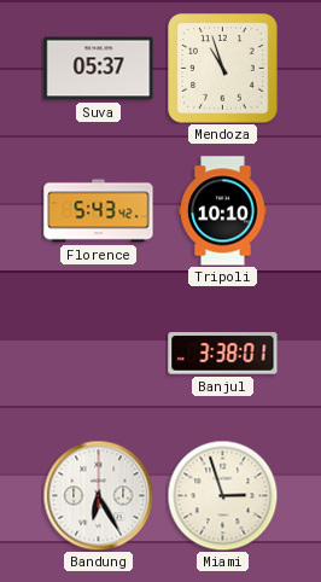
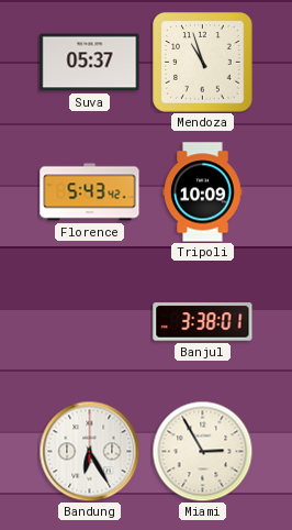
Tripoli: 10:10 -> 10:09 (203, 192)
Miami: 2:57 -> 2:55 (202, 451)
